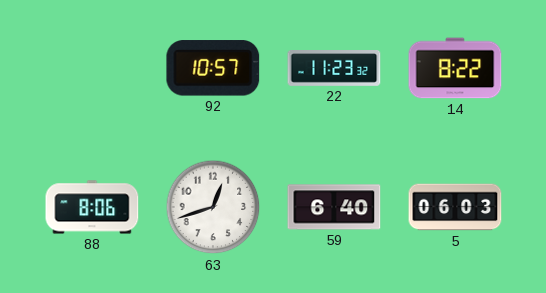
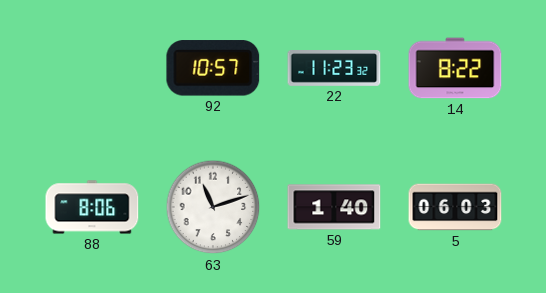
63: 12:42 -> 11:12 (213, 207)
59: 6:40 -> 1:40 (334, 207)
